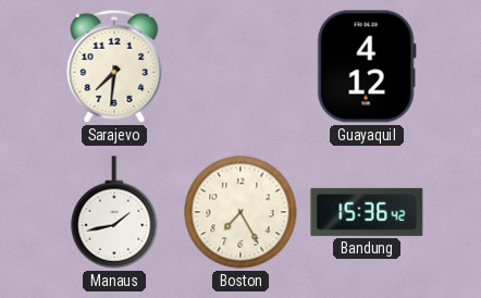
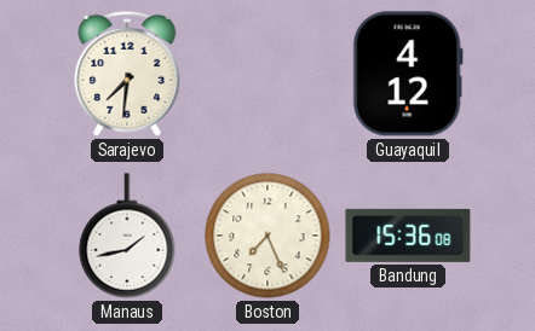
Boston: 7:25 -> 7:26 (267, 236)
Bandung: 15:36:42 -> 15:36:08 (408, 236)
